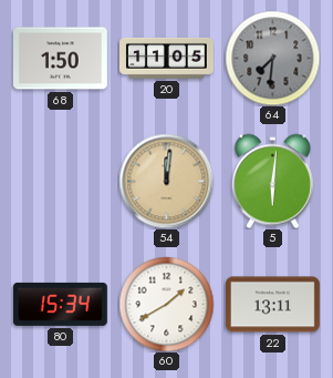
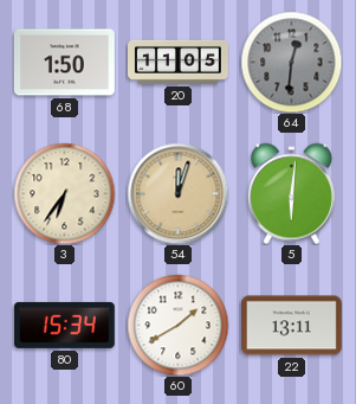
64: 7:31 -> 12:31 (291, 62)
3: none -> 6:36 (64, 193)
54: 12:01 -> 12:03 (177, 193)
